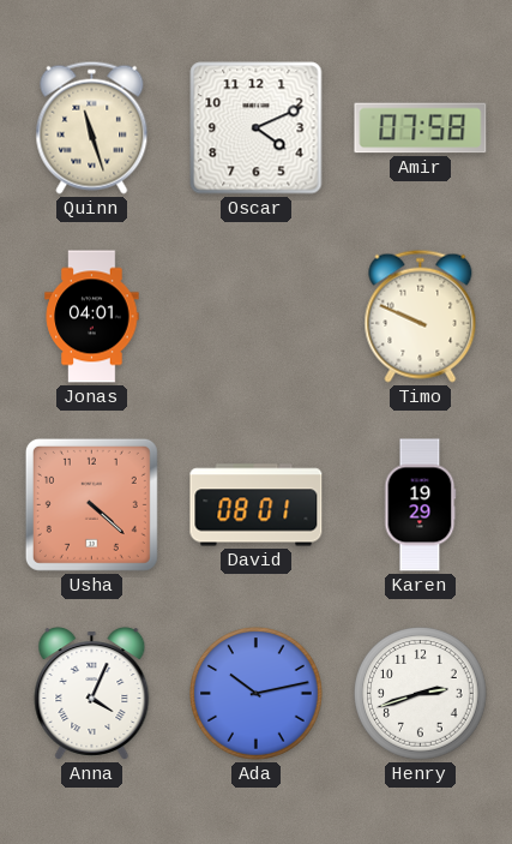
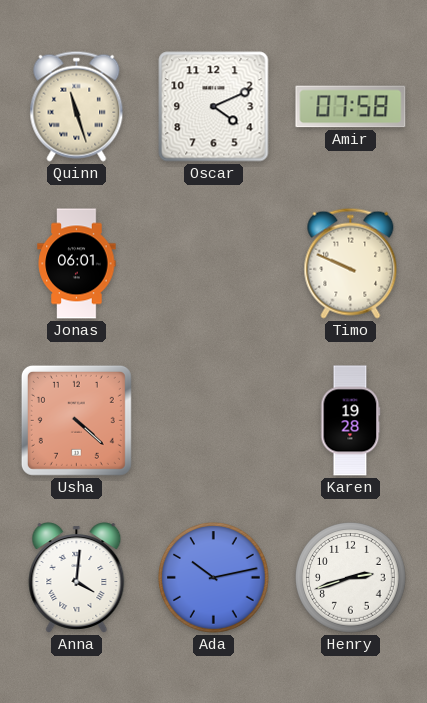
Jonas: 04:01 -> 06:01 (77, 264)
David: 08:01 -> none (257, 505)
Karen: 19:29 -> 19:28 (351, 421)
Anna: 4:04 -> 4:01 (77, 578)
